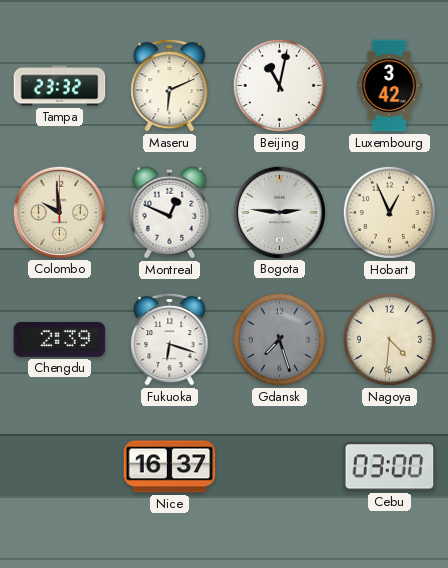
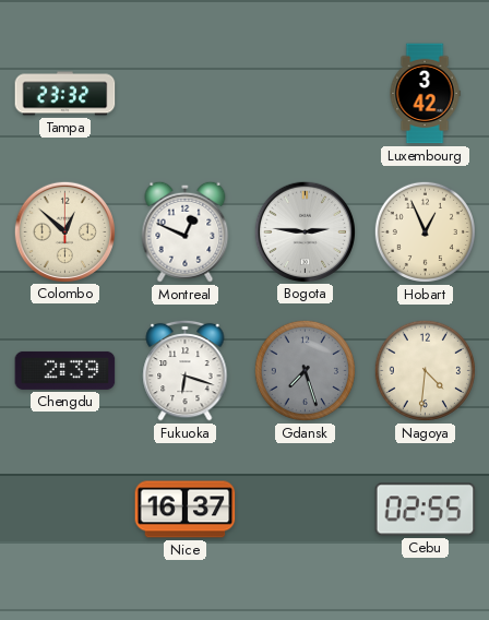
Maseru: 6:11 -> none (170, 85)
Beijing: 11:02 -> none (279, 85)
Colombo: 9:59 -> 12:52 (64, 231)
Cebu: 03:00 -> 02:55 (426, 510)
